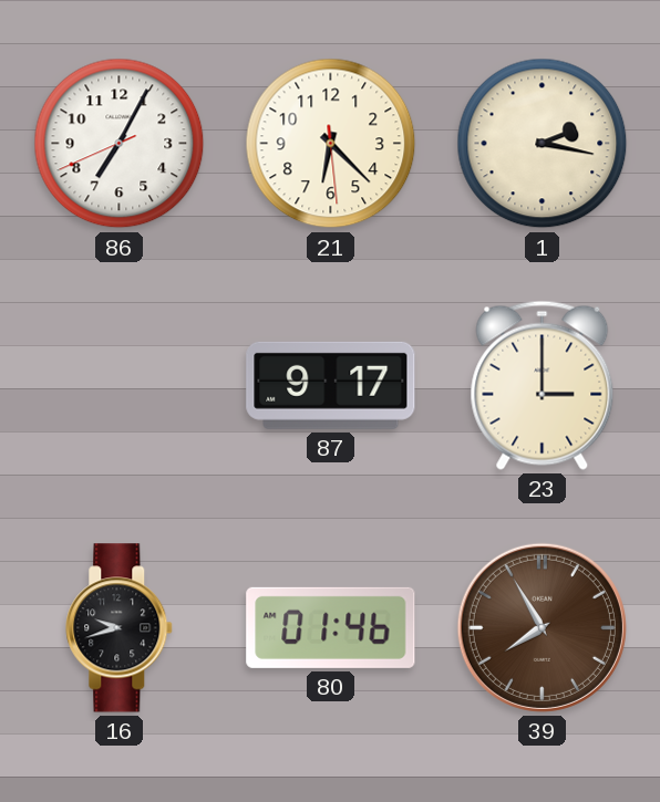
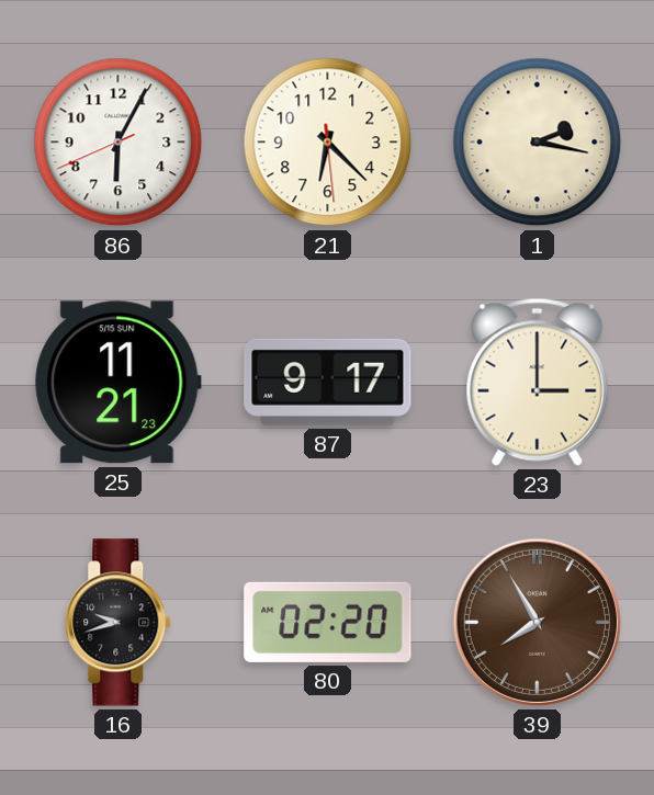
86: 7:04 -> 6:04 (119, 143)
25: none -> 11:21 (119, 383)
80: 01:46 -> 02:20 (328, 622)
